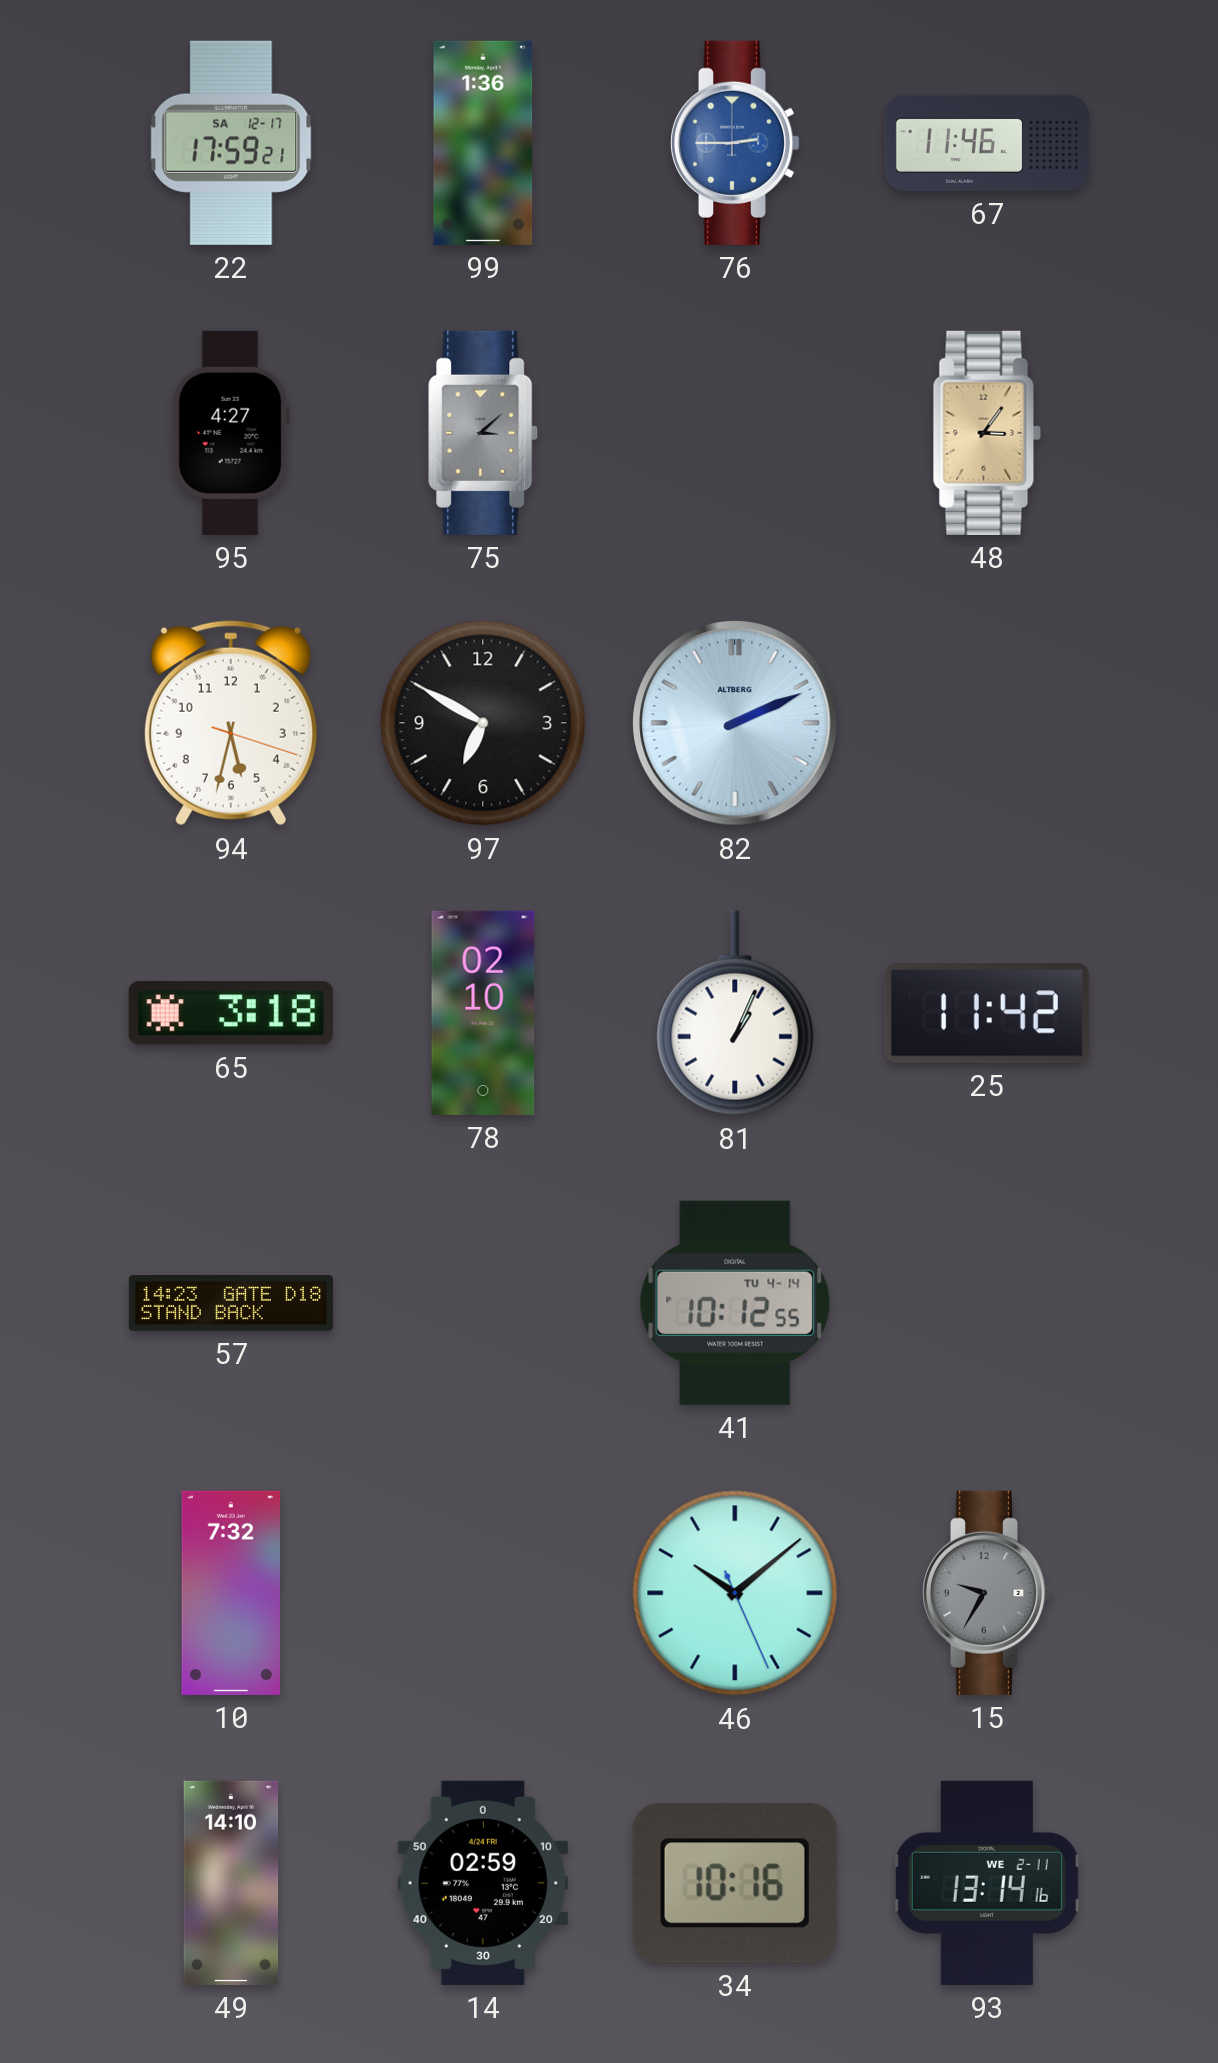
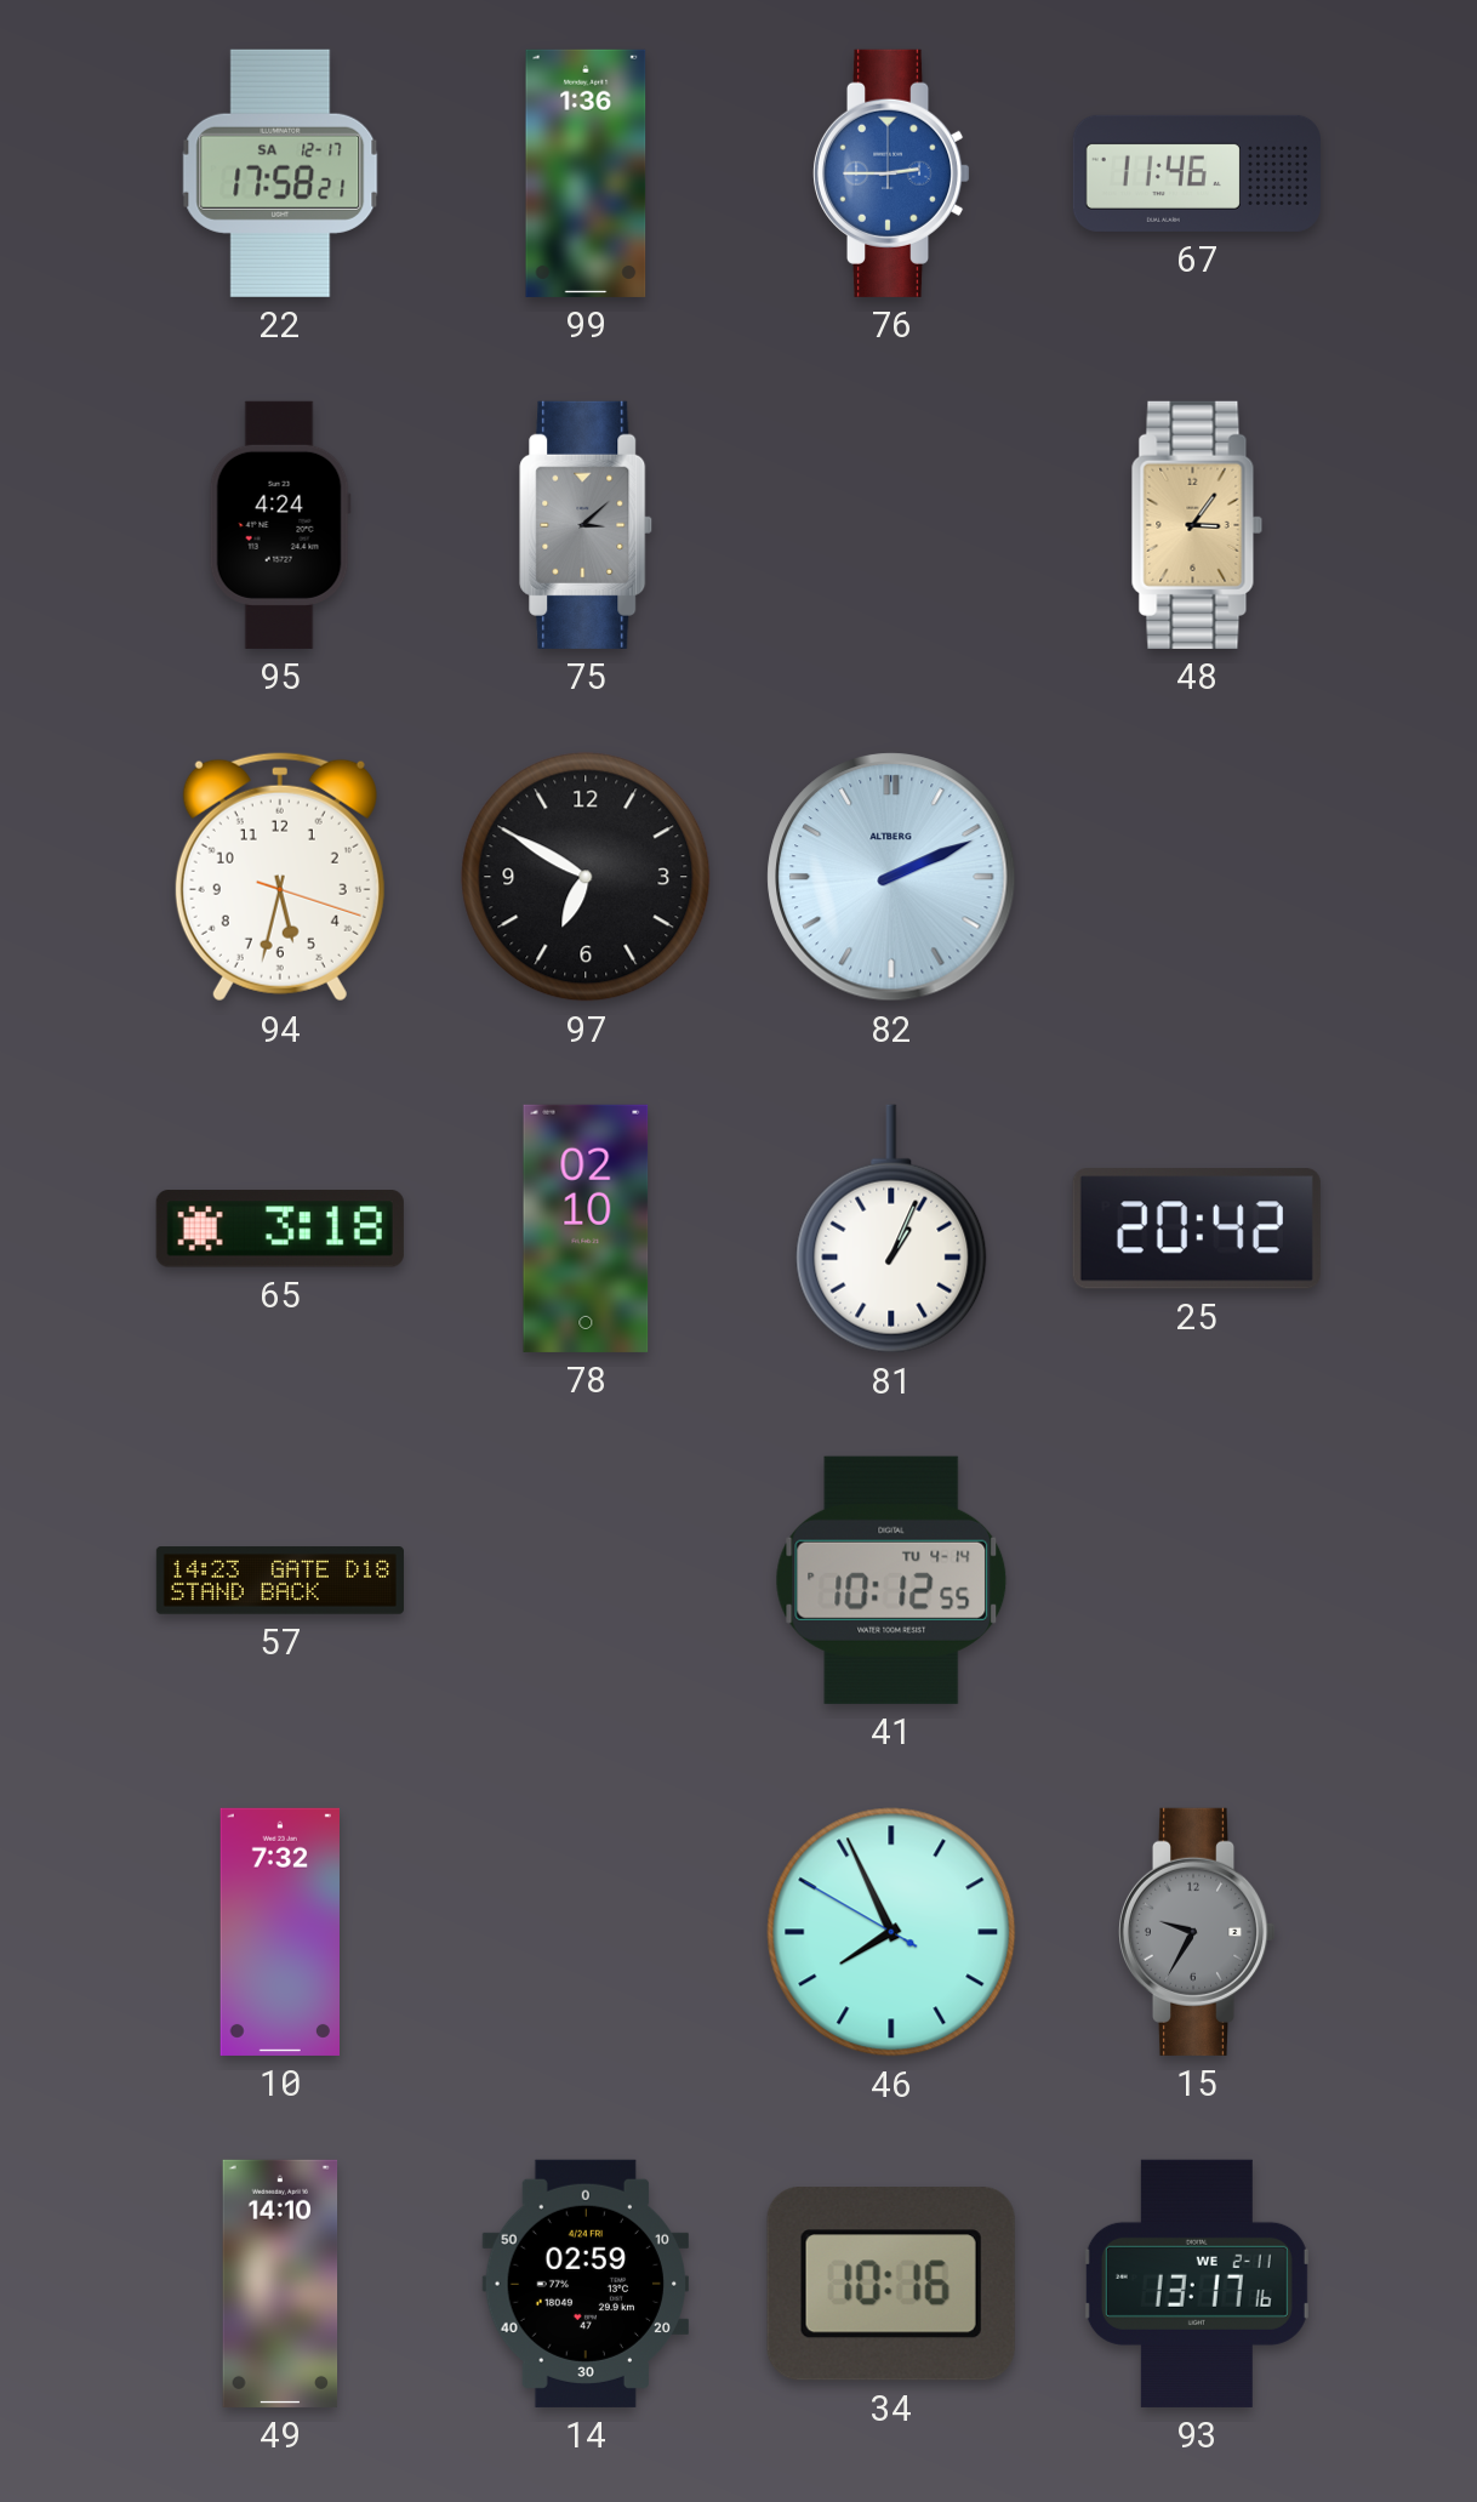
22: 17:59 -> 17:58 (280, 173)
95: 4:27 -> 4:24 (280, 525)
25: 11:42 -> 20:42 (1197, 1229)
46: 10:08 -> 7:55 (891, 1932)
93: 13:14 -> 13:17 (1197, 2284)
